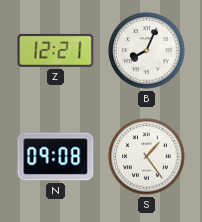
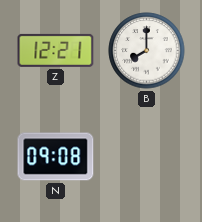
B: 8:04 -> 8:00 (147, 51)
S: 1:24 -> none (147, 157)
